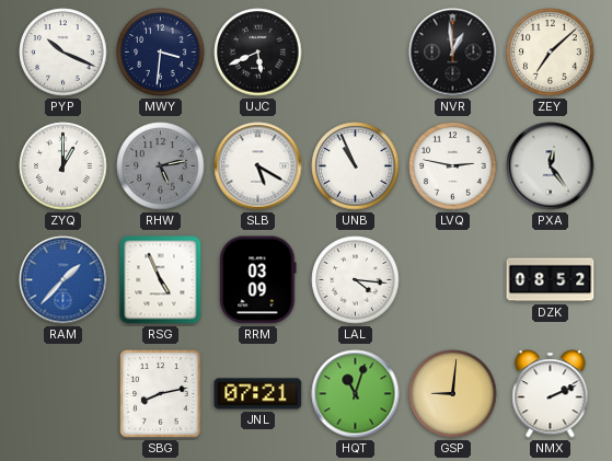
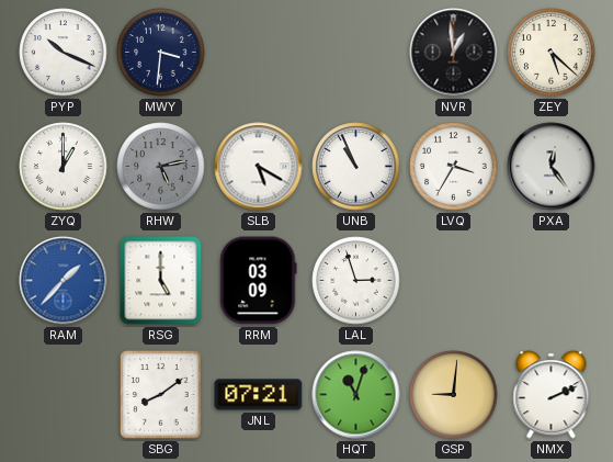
UJC: 5:41 -> none (258, 53)
ZEY: 7:08 -> 5:22 (552, 53)
LVQ: 2:47 -> 3:35 (454, 167)
RSG: 4:56 -> 5:00 (161, 281)
LAL: 4:16 -> 2:57 (356, 281)
DZK: 08:52 -> none (551, 280)
SBG: 8:13 -> 8:09 (161, 395)
